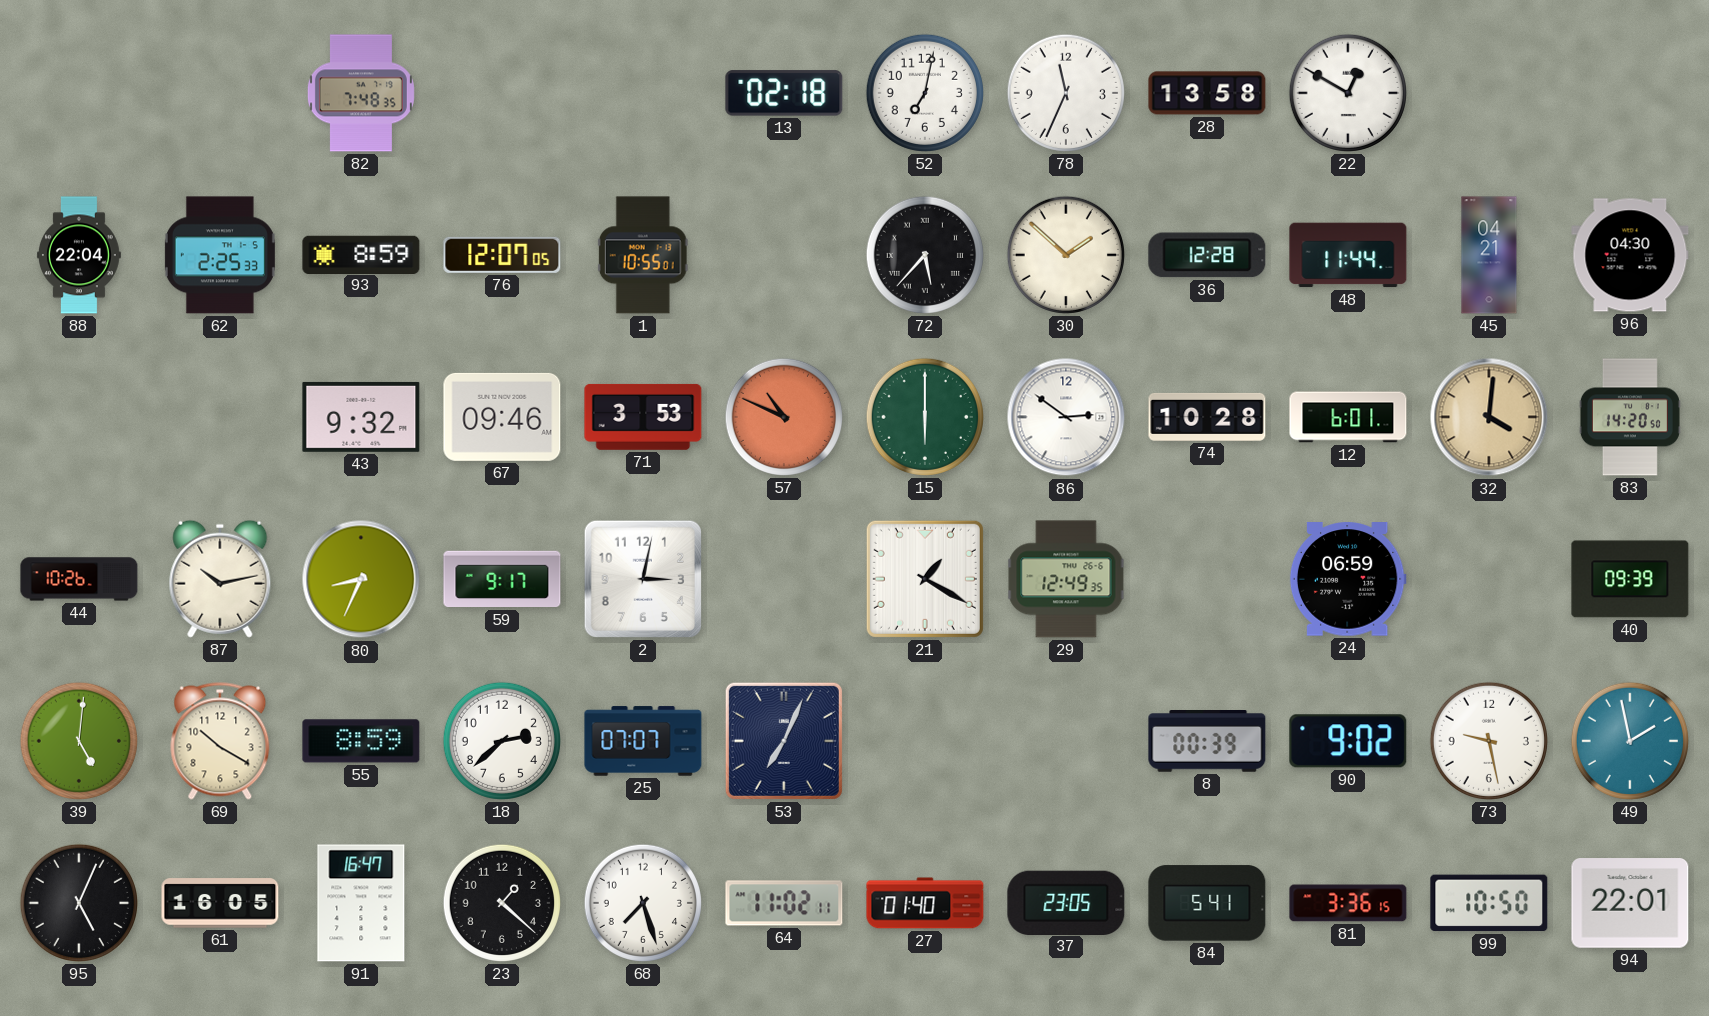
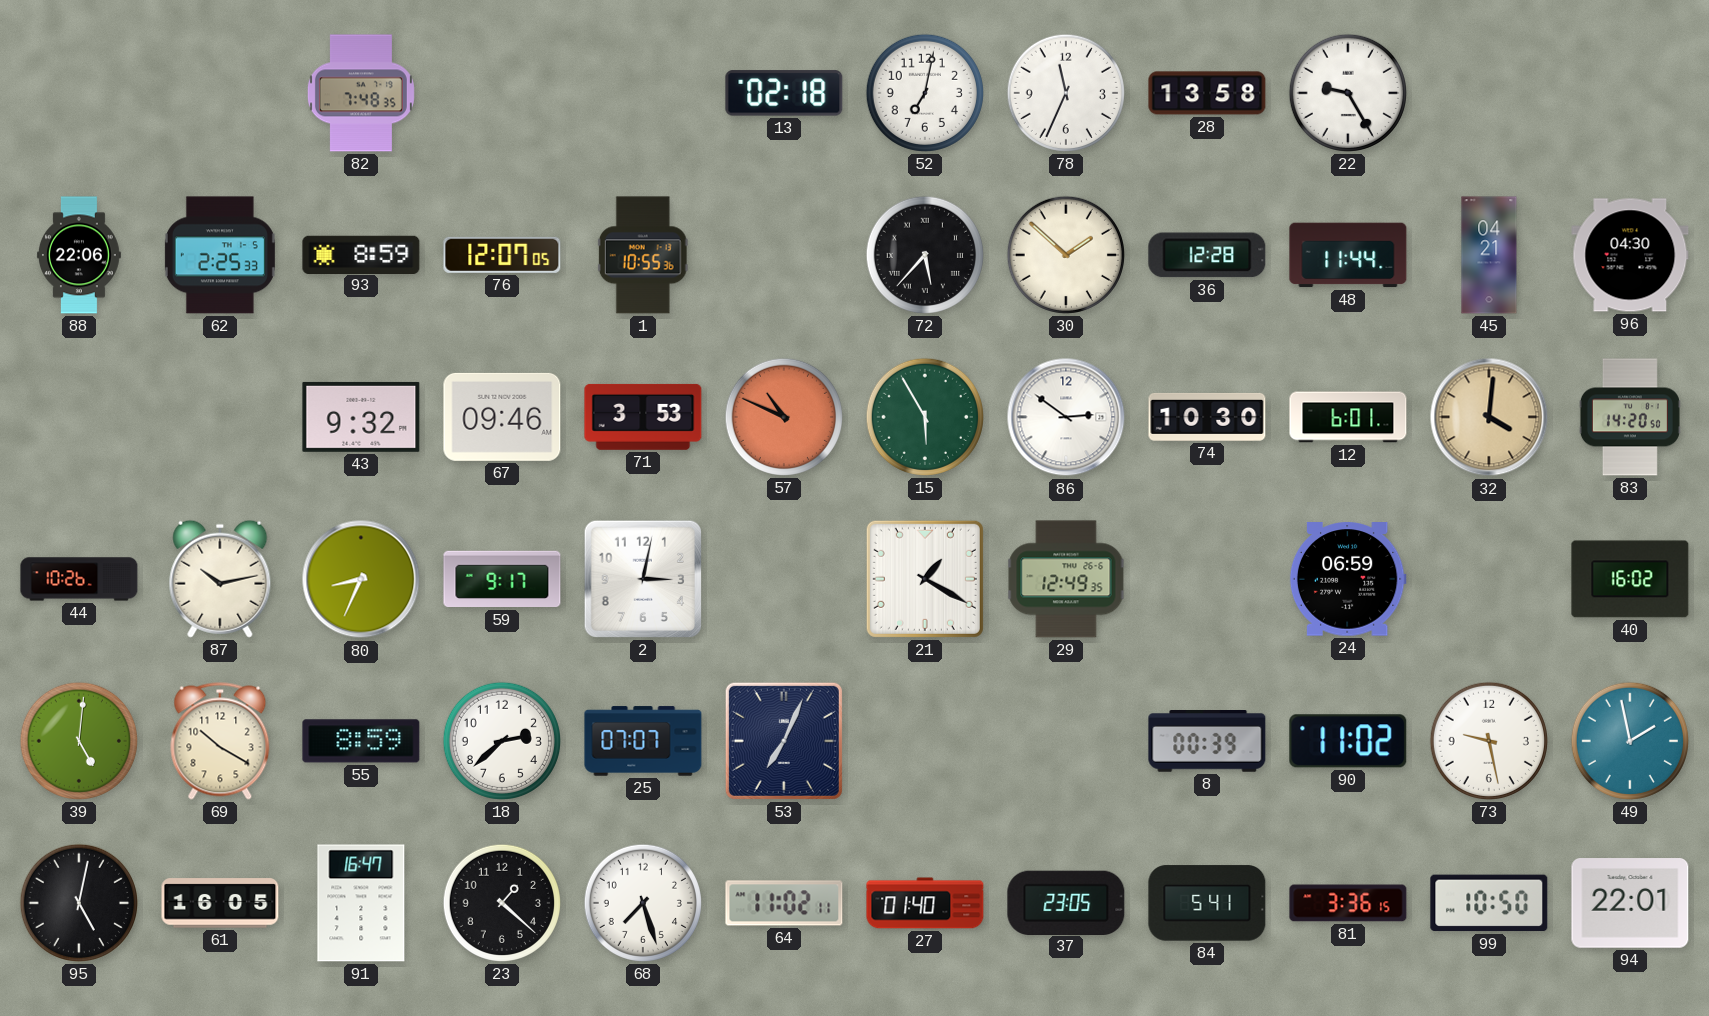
22: 12:50 -> 9:25 (1348, 93)
88: 22:04 -> 22:06 (79, 255)
1: 10:55:01 -> 10:55:36 (643, 255)
15: 6:00 -> 5:55 (925, 417)
74: 10:28 -> 10:30 (1207, 417)
40: 09:39 -> 16:02 (1630, 579)
90: 9:02 -> 11:02 (1348, 741)
95: 5:04 -> 5:02 (79, 903)
